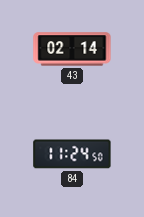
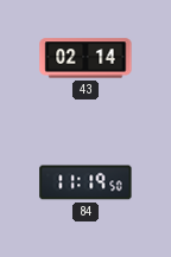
84: 11:24 -> 11:19 (85, 182)
